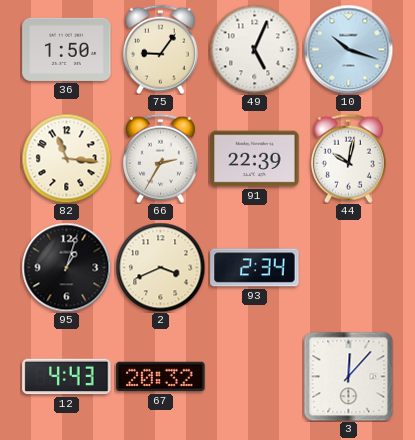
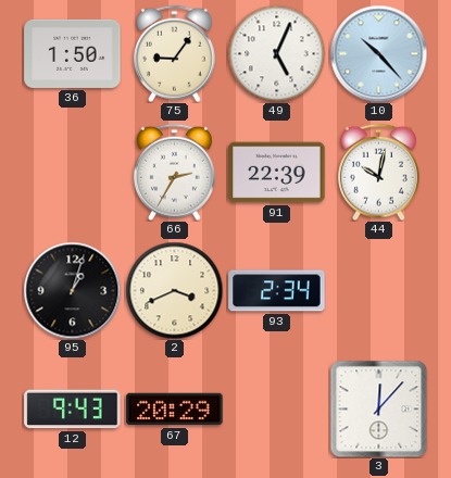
10: 10:18 -> 10:23 (378, 53)
82: 11:16 -> none (66, 158)
12: 4:43 -> 9:43 (73, 410)
67: 20:32 -> 20:29 (175, 410)
